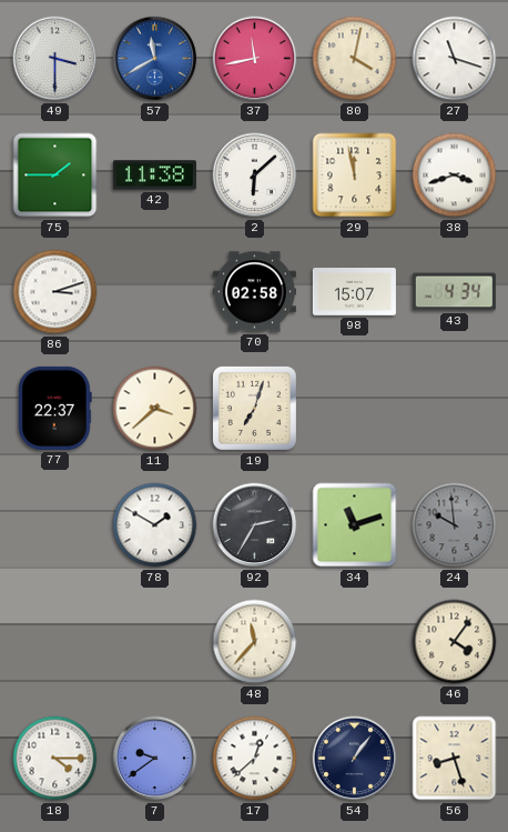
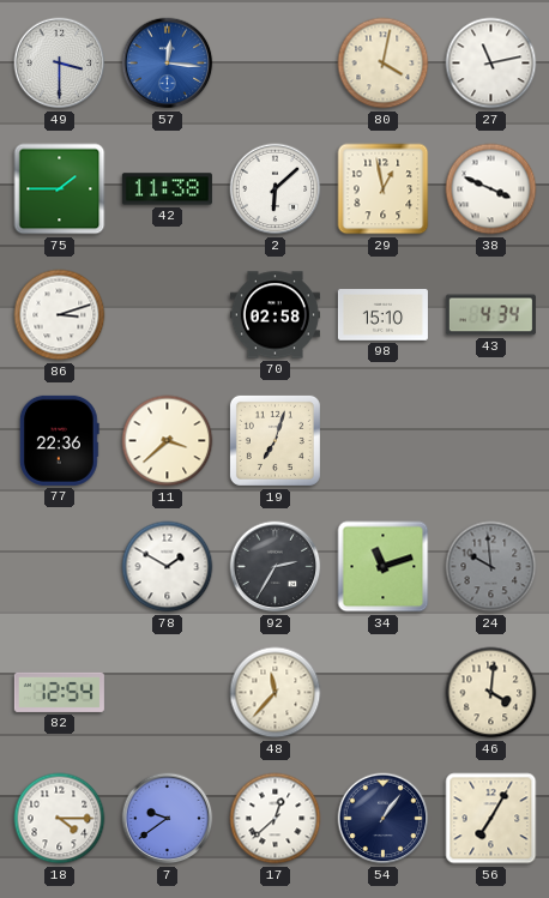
57: 11:40 -> 12:16 (168, 64)
37: 11:43 -> none (255, 59)
27: 11:18 -> 11:13 (491, 64)
29: 11:58 -> 12:58 (384, 189)
38: 3:42 -> 3:49 (491, 189)
98: 15:07 -> 15:10 (382, 315)
77: 22:37 -> 22:36 (59, 440)
82: none -> 12:54 (59, 692)
46: 4:06 -> 4:01 (491, 693)
56: 8:27 -> 7:05 (491, 819)
